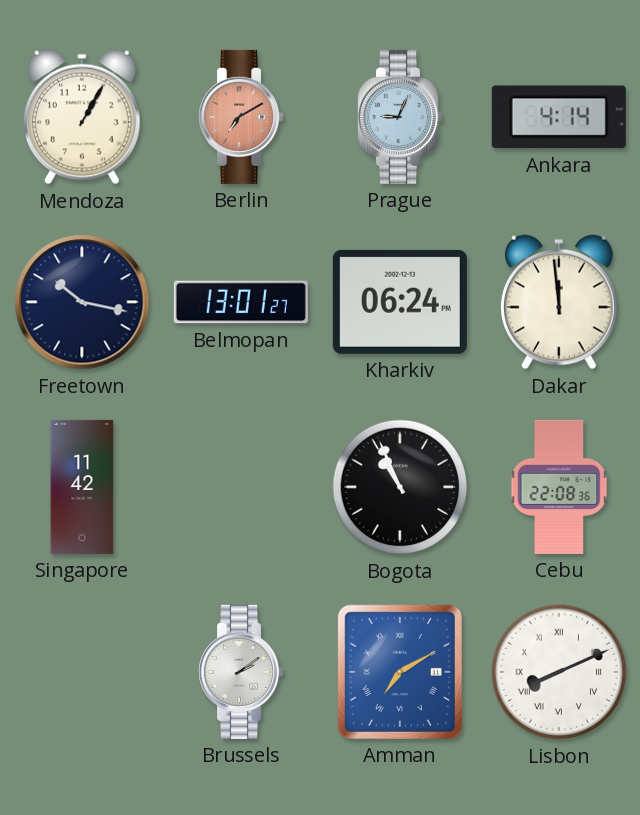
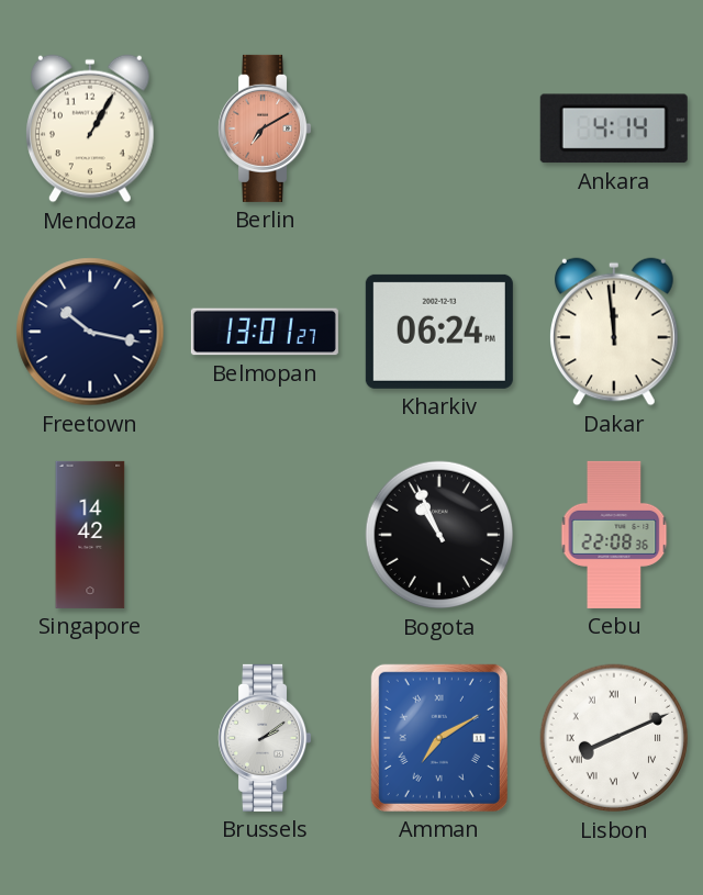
Prague: 9:04 -> none (400, 117)
Singapore: 11:42 -> 14:42 (90, 535)
